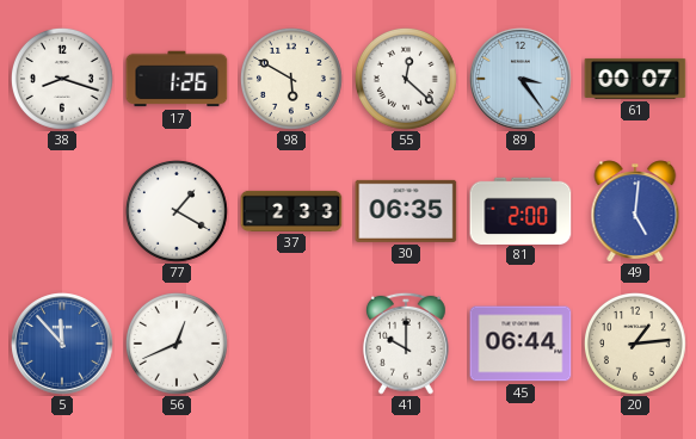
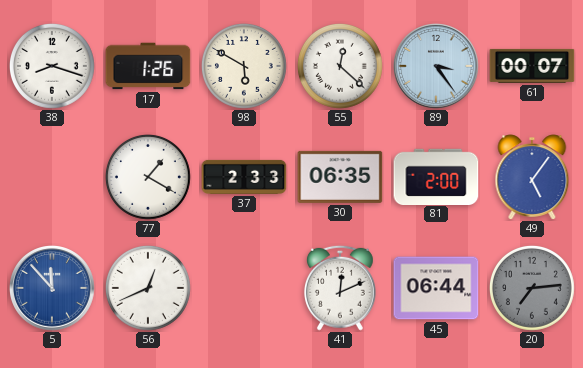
49: 5:01 -> 5:06 (532, 177)
41: 10:00 -> 12:11 (340, 288)
20: 1:14 -> 7:14 (532, 288)
20 dial: cream -> grey (532, 288)
